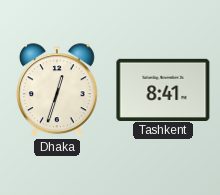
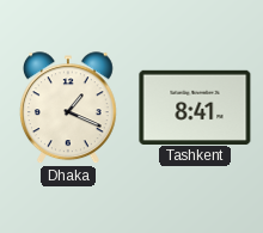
Dhaka: 12:33 -> 1:19 (68, 109)
